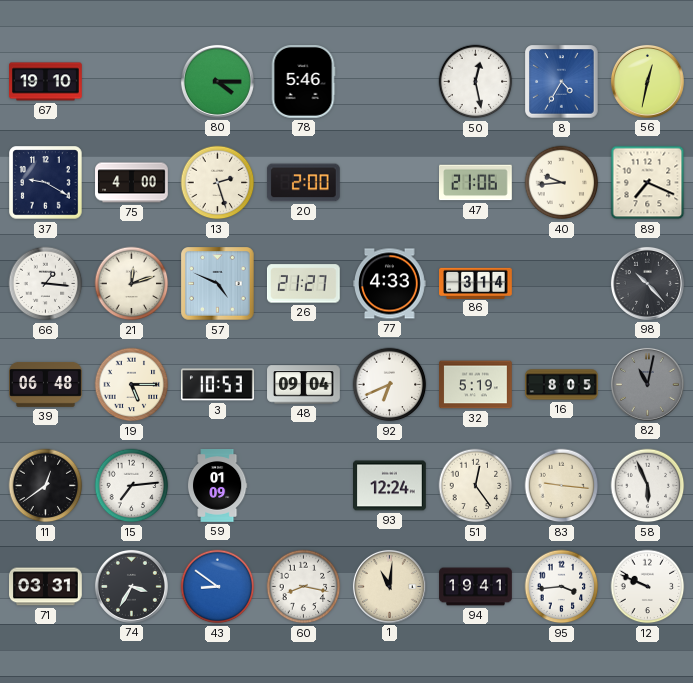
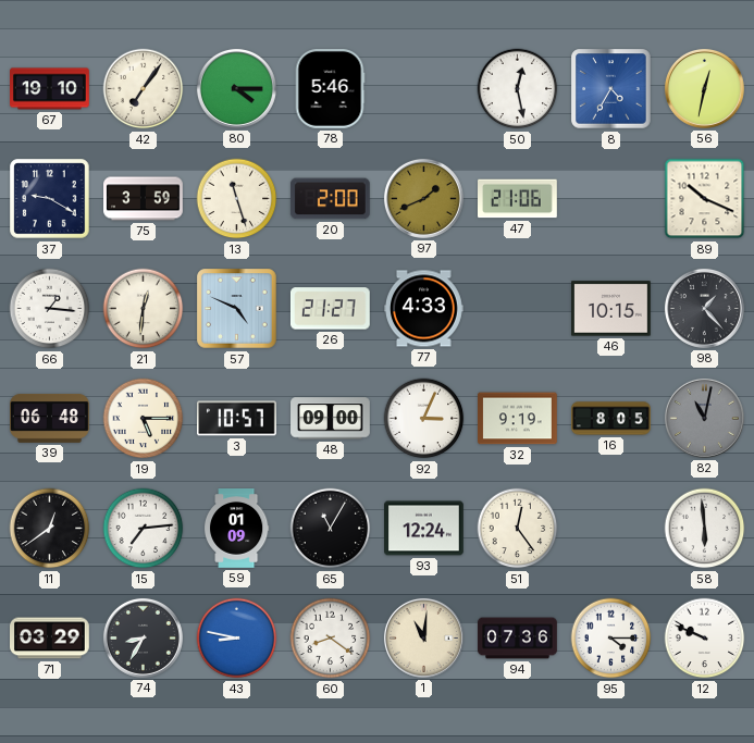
42: none -> 7:06 (144, 89)
75: 4:00 -> 3:59 (144, 199)
13: 2:27 -> 11:27 (237, 199)
97: none -> 1:41 (423, 198)
40: 9:44 -> none (562, 183)
89: 7:19 -> 10:19 (705, 199)
21: 12:12 -> 12:31 (144, 309)
86: 3:14 -> none (476, 283)
46: none -> 10:15 (611, 309)
98: 10:23 -> 1:23 (704, 308)
3: 10:53 -> 10:57 (237, 419)
48: 09:04 -> 09:00 (331, 419)
92: 6:41 -> 3:04 (424, 419)
32: 5:19 -> 9:19 (518, 419)
65: none -> 11:05 (331, 529)
83: 9:16 -> none (562, 486)
58: 5:56 -> 5:59 (705, 529)
71: 03:31 -> 03:29 (50, 639)
74: 3:35 -> 8:35 (143, 637)
43: 8:51 -> 8:47 (237, 639)
60: 8:17 -> 8:21 (331, 639)
94: 19:41 -> 07:36 (518, 639)
95: 3:44 -> 4:15 (611, 639)
